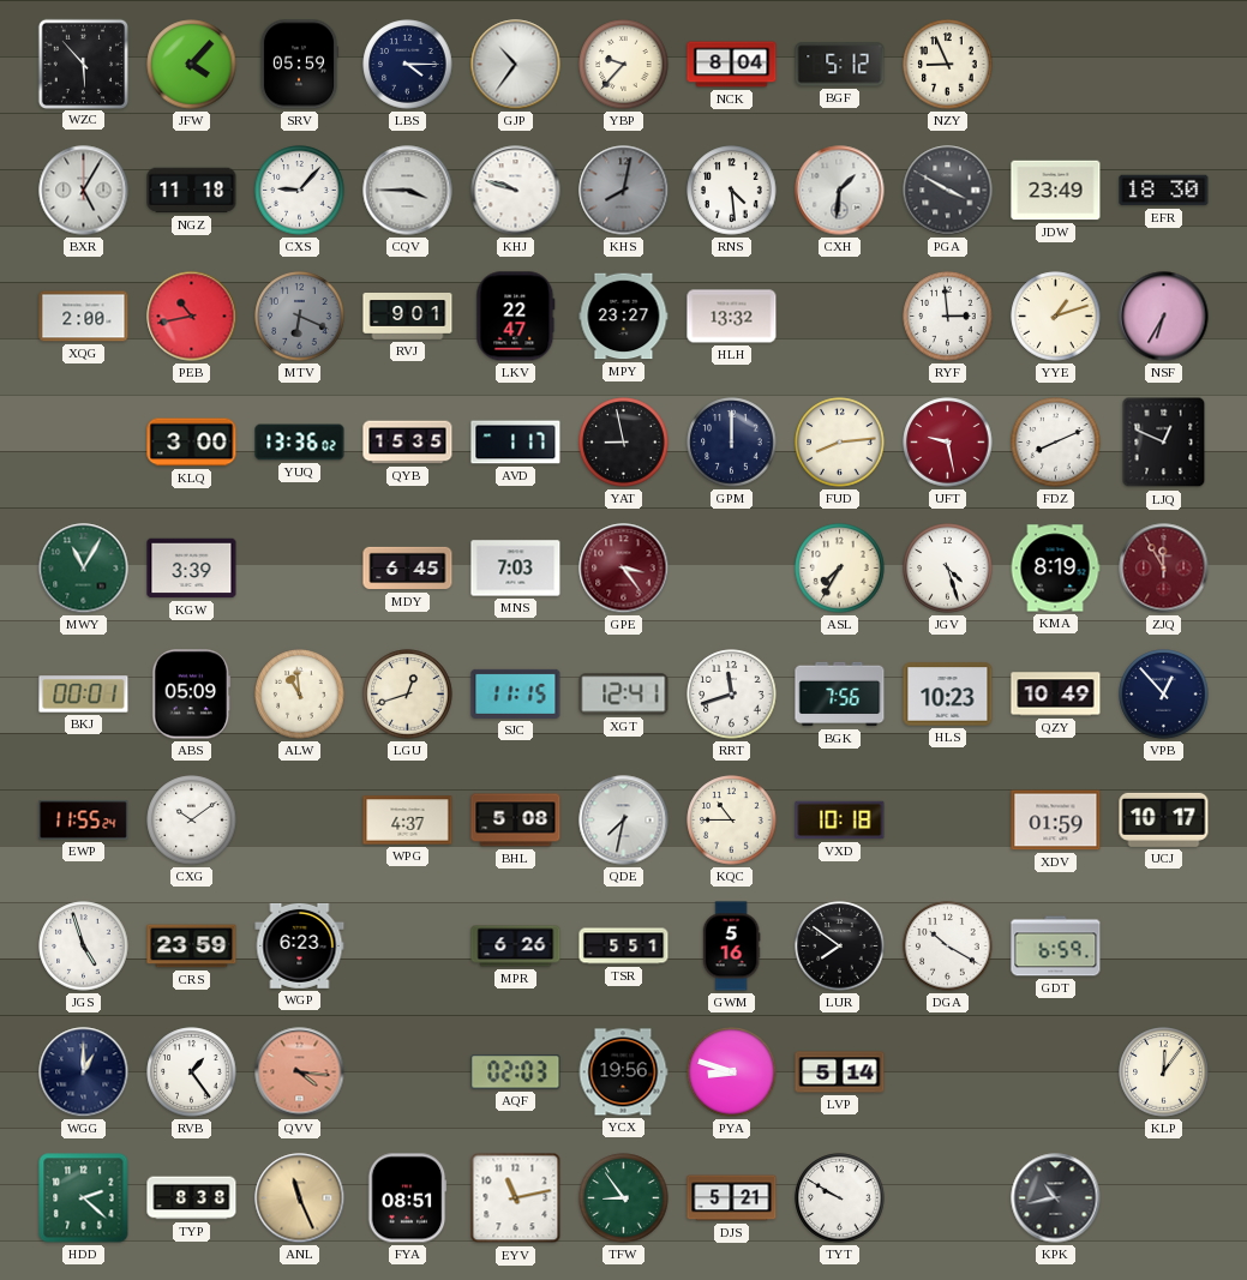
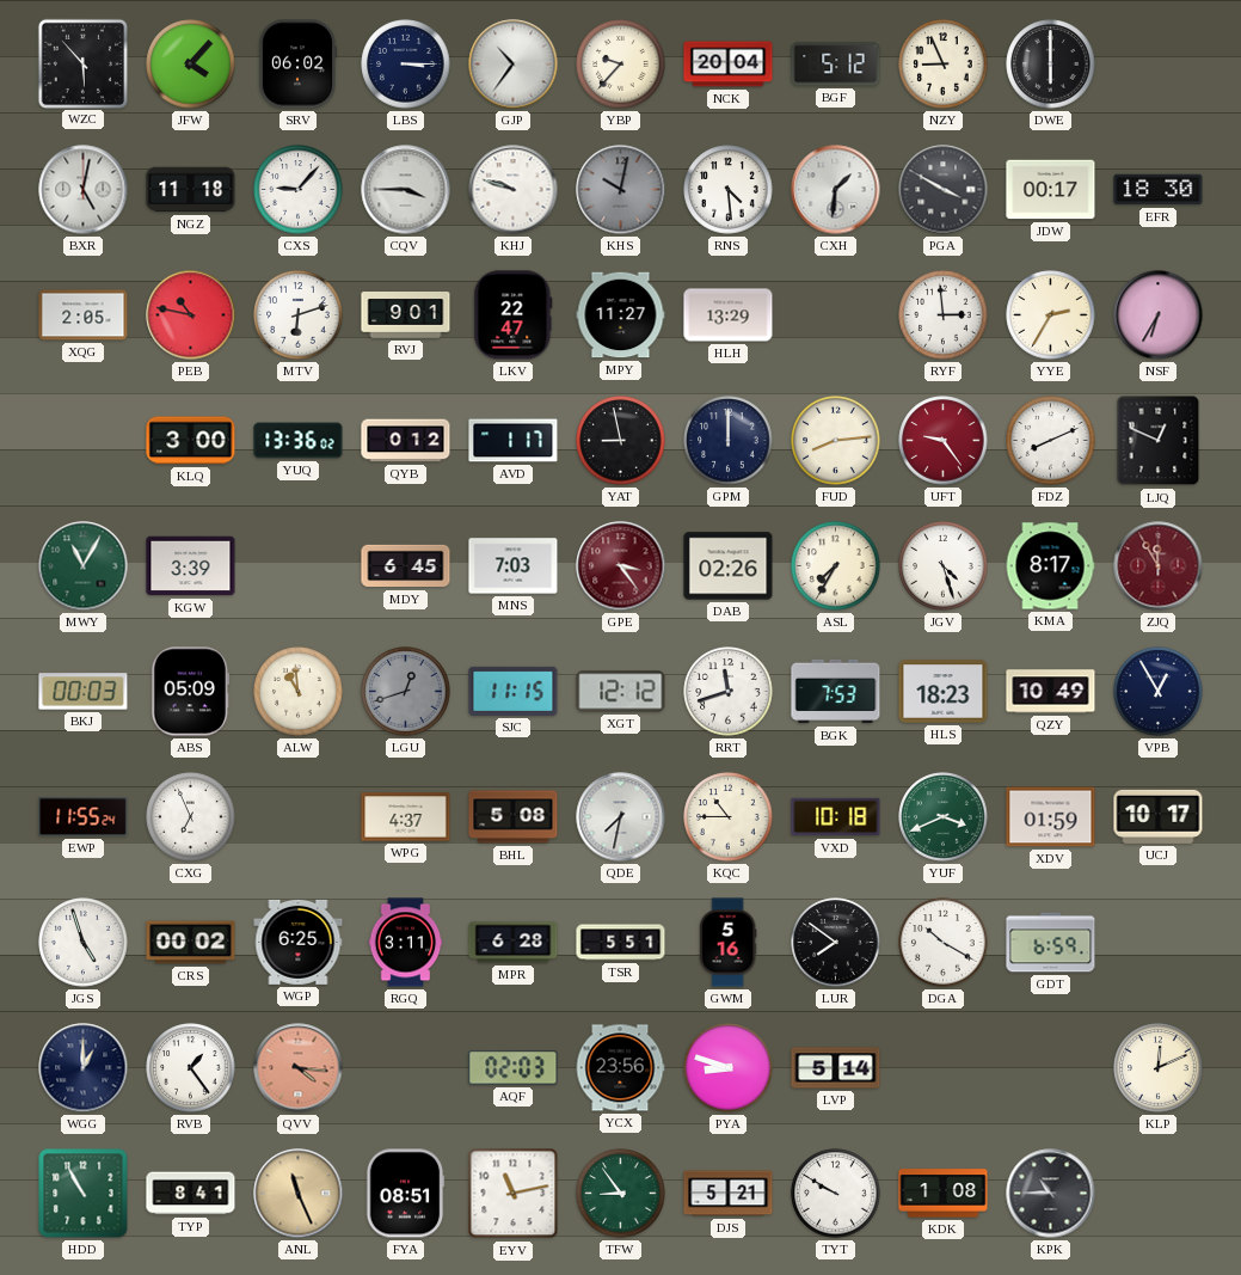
SRV: 05:59 -> 06:02 (297, 65)
LBS: 4:15 -> 3:15 (406, 65)
NCK: 8:04 -> 20:04 (729, 65)
DWE: none -> 6:00 (1051, 65)
BXR: 5:05 -> 5:02 (84, 190)
KHS: 8:02 -> 10:02 (621, 190)
JDW: 23:49 -> 00:17 (1051, 190)
XQG: 2:00 -> 2:05 (84, 315)
PEB: 10:43 -> 10:47 (191, 315)
MTV: 6:19 -> 6:12 (299, 315)
MTV dial: grey -> white (299, 315)
MPY: 23:27 -> 11:27 (621, 315)
HLH: 13:32 -> 13:29 (729, 315)
YYE: 1:12 -> 2:35 (1051, 315)
QYB: 15:35 -> 0:12 (406, 441)
UFT: 9:28 -> 9:24 (944, 441)
DAB: none -> 02:26 (729, 566)
KMA: 8:19 -> 8:17 (1050, 566)
BKJ: 00:01 -> 00:03 (84, 692)
LGU dial: cream -> grey (406, 692)
XGT: 12:41 -> 12:12 (621, 692)
BGK: 7:56 -> 7:53 (836, 692)
HLS: 10:23 -> 18:23 (944, 692)
VPB: 12:53 -> 12:55 (1159, 692)
CXG: 10:09 -> 6:56 (191, 817)
YUF: none -> 3:41 (944, 817)
CRS: 23:59 -> 00:02 (191, 943)
WGP: 6:23 -> 6:25 (299, 942)
RGQ: none -> 3:11 (406, 943)
MPR: 6:26 -> 6:28 (514, 943)
YCX: 19:56 -> 23:56 (620, 1068)
KLP: 12:06 -> 12:11 (1159, 1068)
HDD: 2:22 -> 10:55 (84, 1194)
TYP: 8:38 -> 8:41 (191, 1194)
KDK: none -> 1:08 (944, 1194)
KPK: 10:43 -> 10:45 (1051, 1194)
